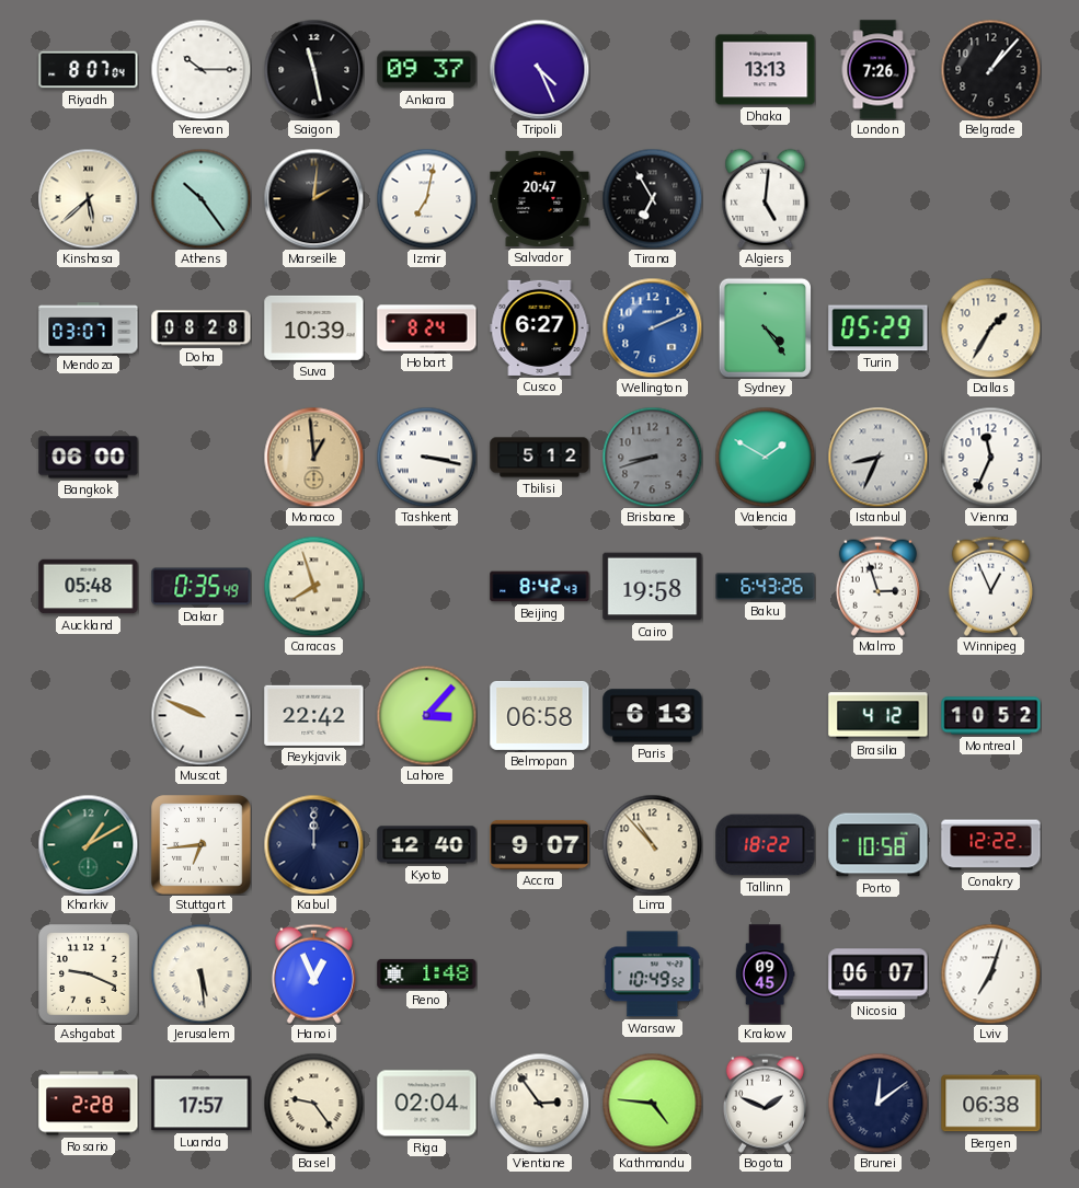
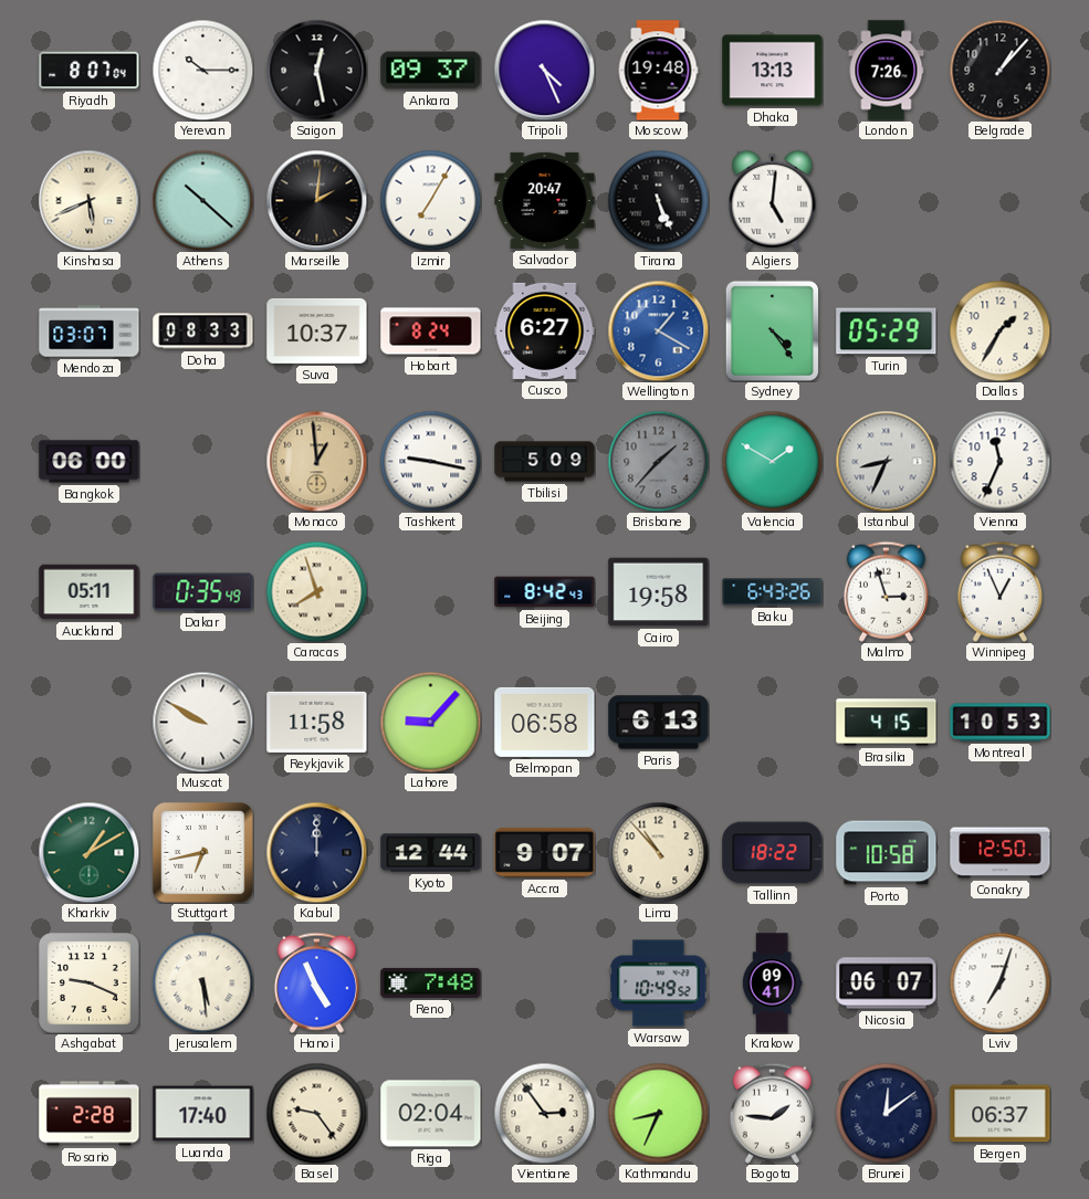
Saigon: 11:28 -> 12:28 (316, 70)
Moscow: none -> 19:48 (658, 71)
Kinshasa: 5:38 -> 5:41 (88, 200)
Athens: 10:24 -> 10:22 (202, 200)
Izmir: 7:02 -> 7:05 (430, 200)
Tirana: 6:55 -> 5:26 (658, 200)
Doha: 08:28 -> 08:33 (203, 332)
Suva: 10:39 -> 10:37 (317, 330)
Wellington: 2:11 -> 1:20 (658, 330)
Tashkent: 3:17 -> 9:17 (430, 461)
Tbilisi: 5:12 -> 5:09 (545, 462)
Brisbane: 8:42 -> 1:37 (658, 461)
Auckland: 05:48 -> 05:11 (90, 592)
Muscat: 9:49 -> 9:50 (202, 722)
Reykjavik: 22:42 -> 11:58 (317, 722)
Lahore: 3:07 -> 9:07 (430, 722)
Brasilia: 4:12 -> 4:15 (887, 723)
Montreal: 10:52 -> 10:53 (1001, 723)
Stuttgart: 6:44 -> 6:43 (203, 853)
Kyoto: 12:40 -> 12:44 (431, 853)
Conakry: 12:22 -> 12:50 (1001, 853)
Hanoi: 12:56 -> 4:56 (316, 982)
Reno: 1:48 -> 7:48 (431, 982)
Krakow: 09:45 -> 09:41 (772, 984)
Luanda: 17:57 -> 17:40 (203, 1114)
Kathmandu: 4:46 -> 8:34 (658, 1113)
Bogota: 1:49 -> 1:46 (772, 1113)
Bergen: 06:38 -> 06:37 (1001, 1114)
